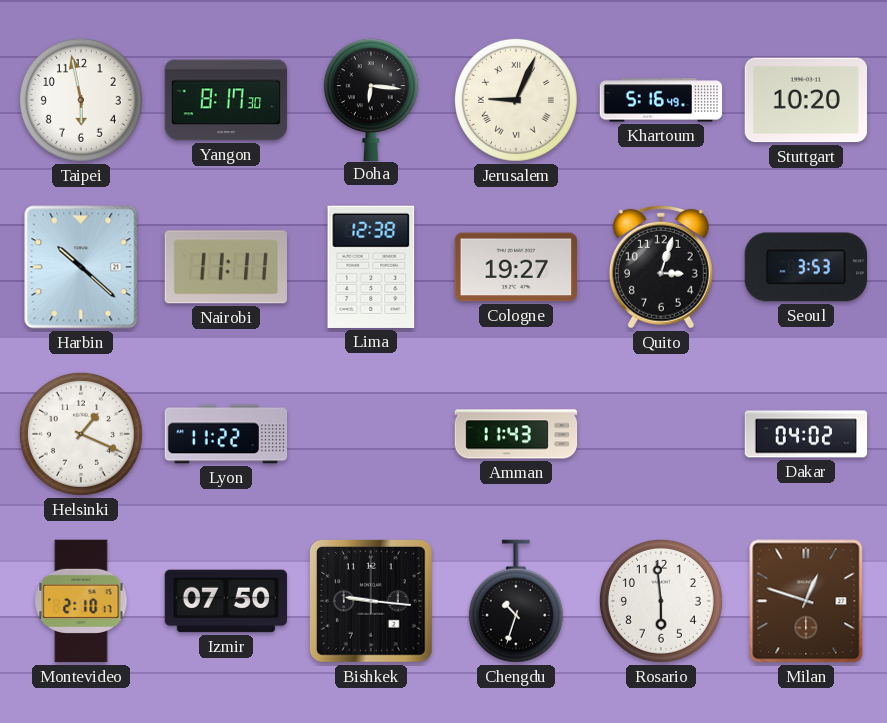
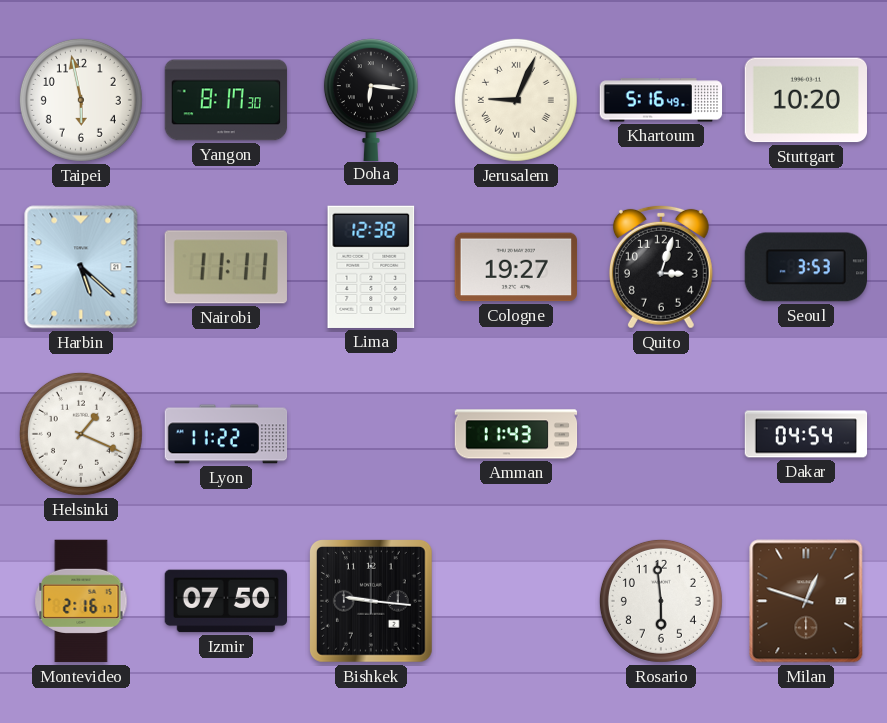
Harbin: 10:22 -> 5:22 (81, 267)
Dakar: 04:02 -> 04:54 (806, 434)
Montevideo: 2:10 -> 2:16 (81, 601)
Chengdu: 10:33 -> none (516, 601)
